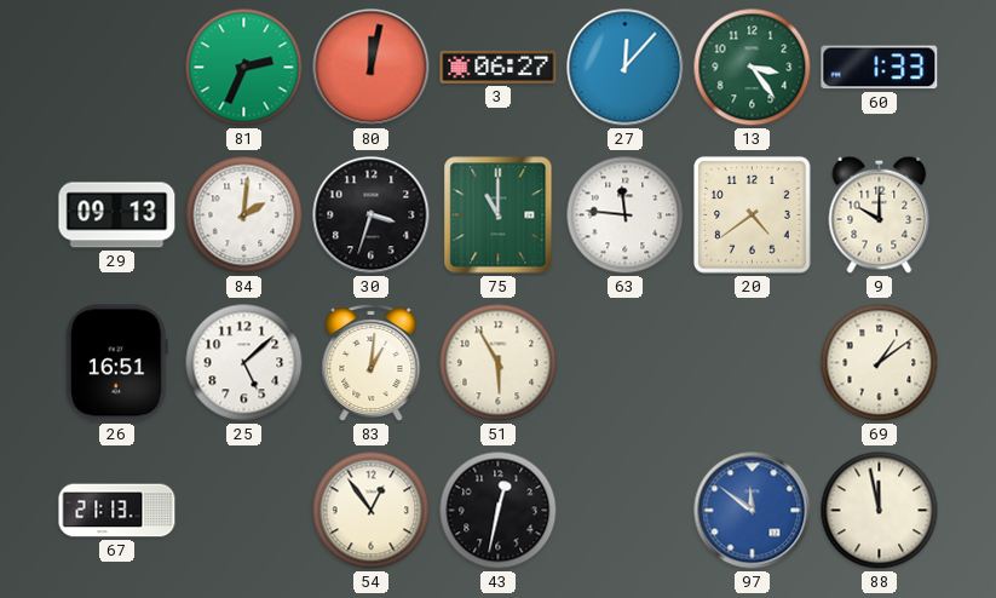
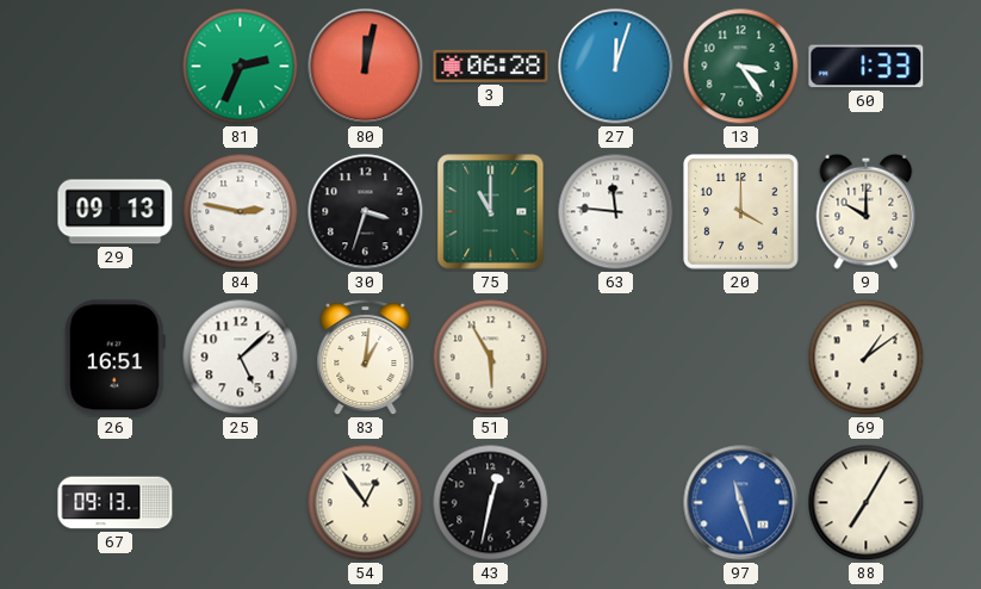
3: 06:27 -> 06:28 (491, 66)
27: 12:07 -> 12:03 (616, 67)
84: 2:01 -> 2:47 (241, 212)
20: 4:39 -> 4:00 (741, 212)
67: 21:13 -> 09:13 (116, 503)
97: 11:51 -> 11:27 (741, 503)
88: 11:58 -> 7:05 (867, 503)
